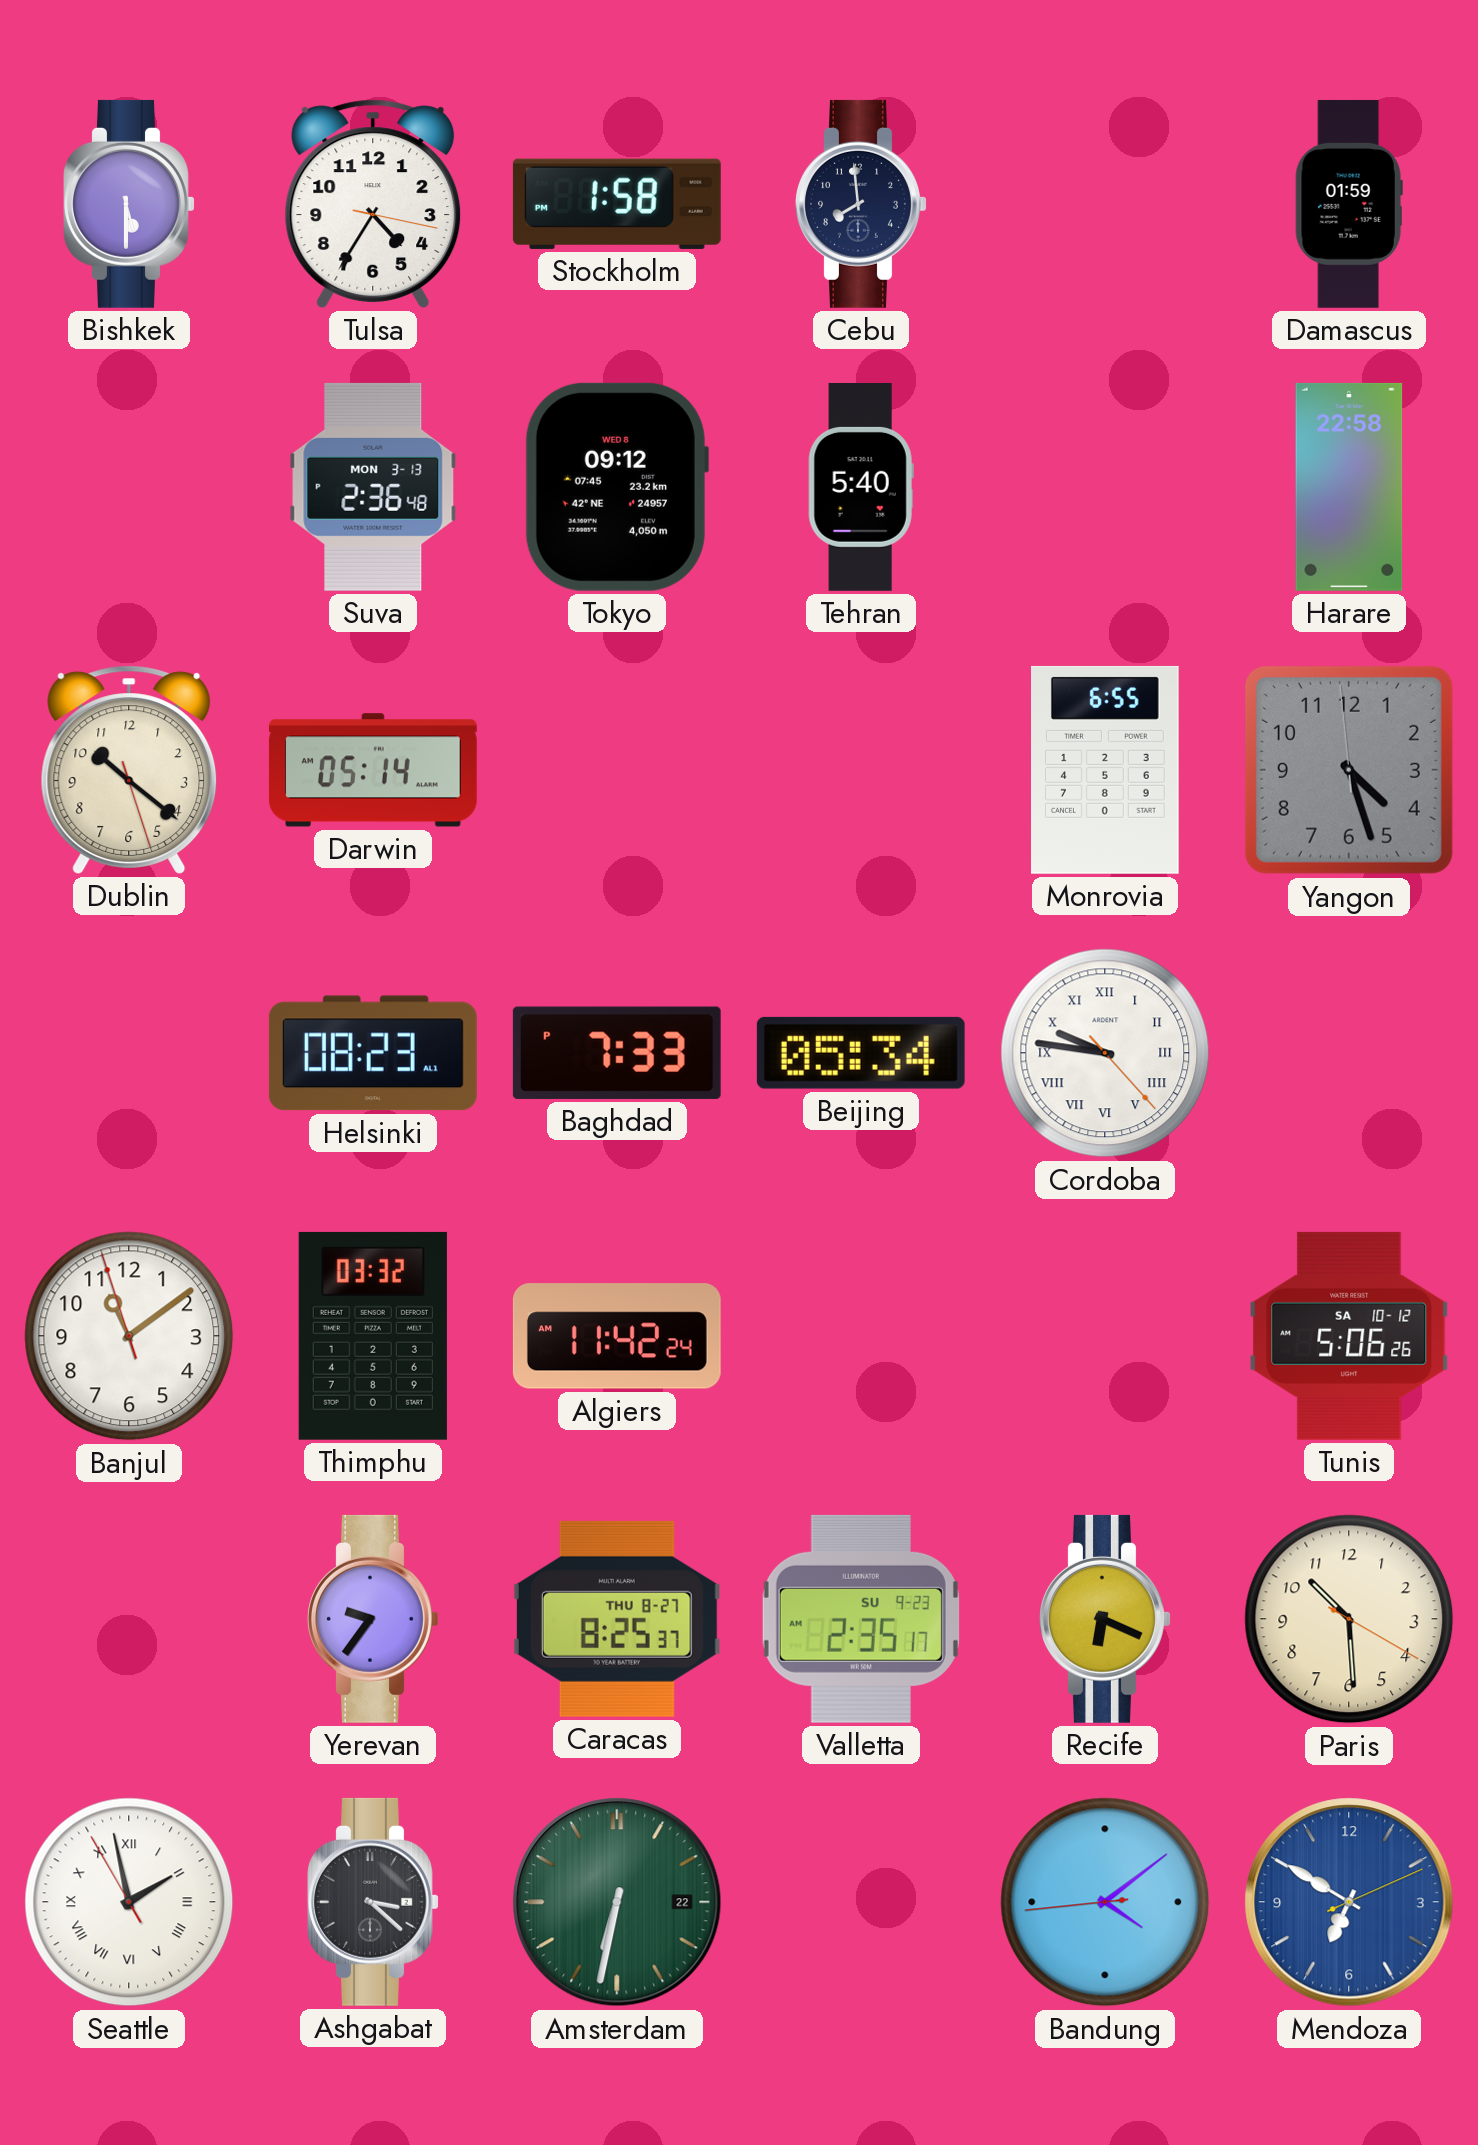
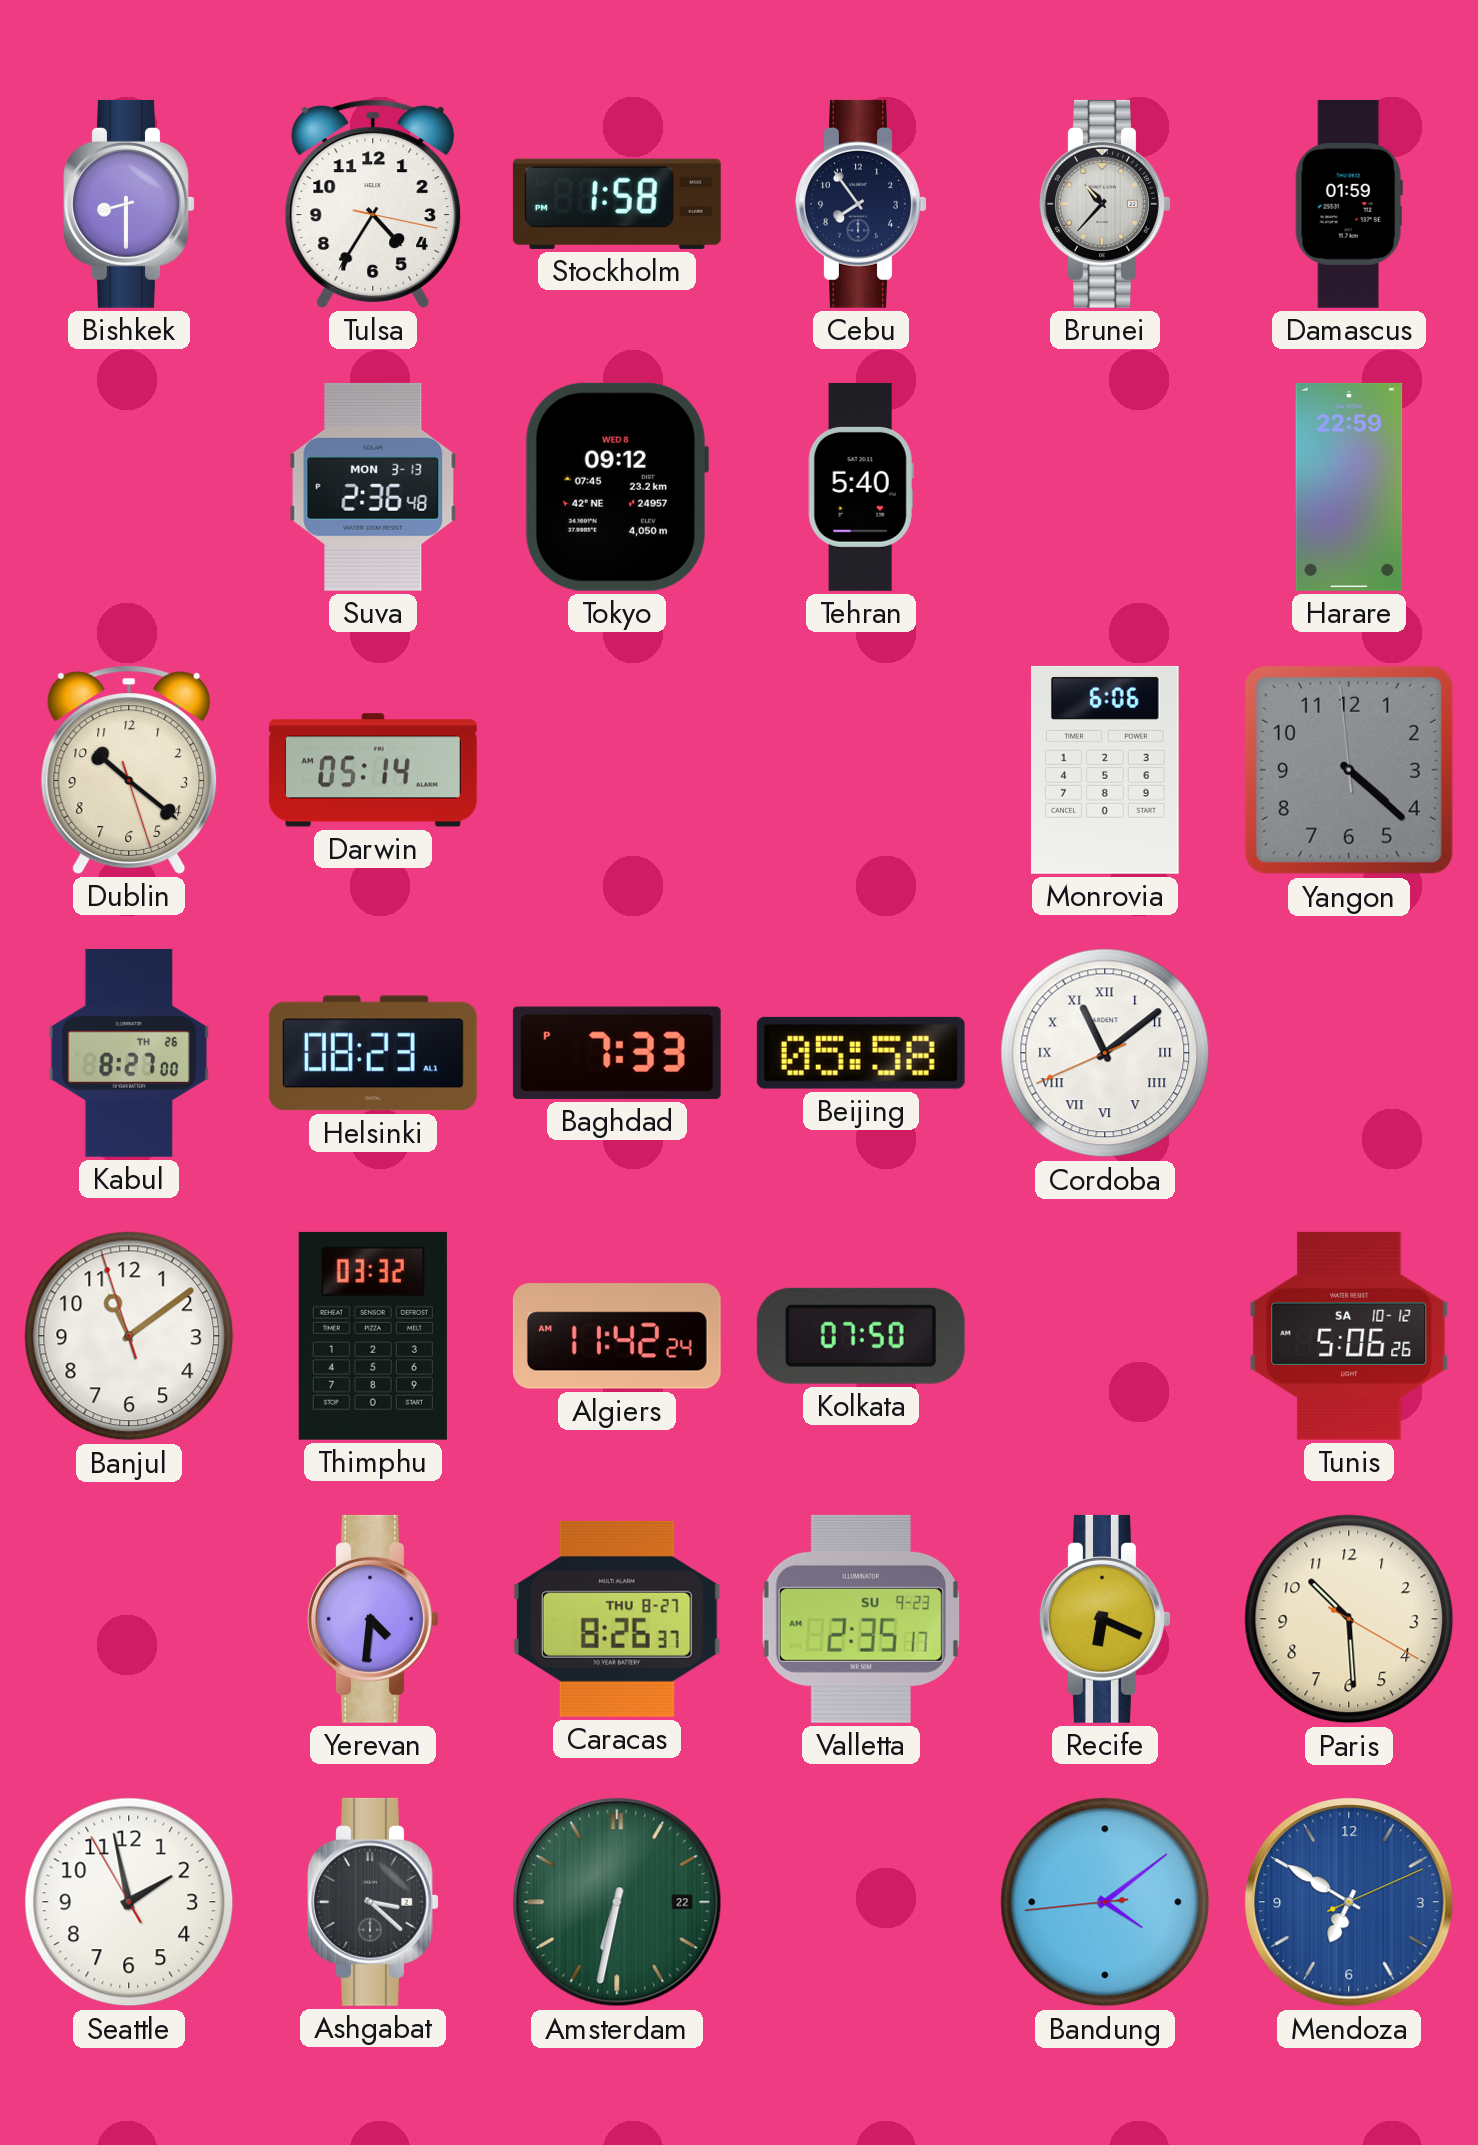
Bishkek: 5:30 -> 8:30 (129, 204)
Cebu: 7:59 -> 7:54 (861, 204)
Brunei: none -> 10:37 (1105, 204)
Harare: 22:58 -> 22:59 (1349, 487)
Monrovia: 6:55 -> 6:06 (1106, 770)
Yangon: 4:26 -> 4:21 (1349, 770)
Kabul: none -> 8:27 (129, 1053)
Beijing: 05:34 -> 05:58 (861, 1053)
Cordoba: 9:46 -> 11:08 (1105, 1053)
Kolkata: none -> 07:50 (861, 1336)
Yerevan: 9:36 -> 4:31 (373, 1619)
Caracas: 8:25 -> 8:26 (617, 1619)
Seattle numerals: Roman -> Arabic (129, 1902)
